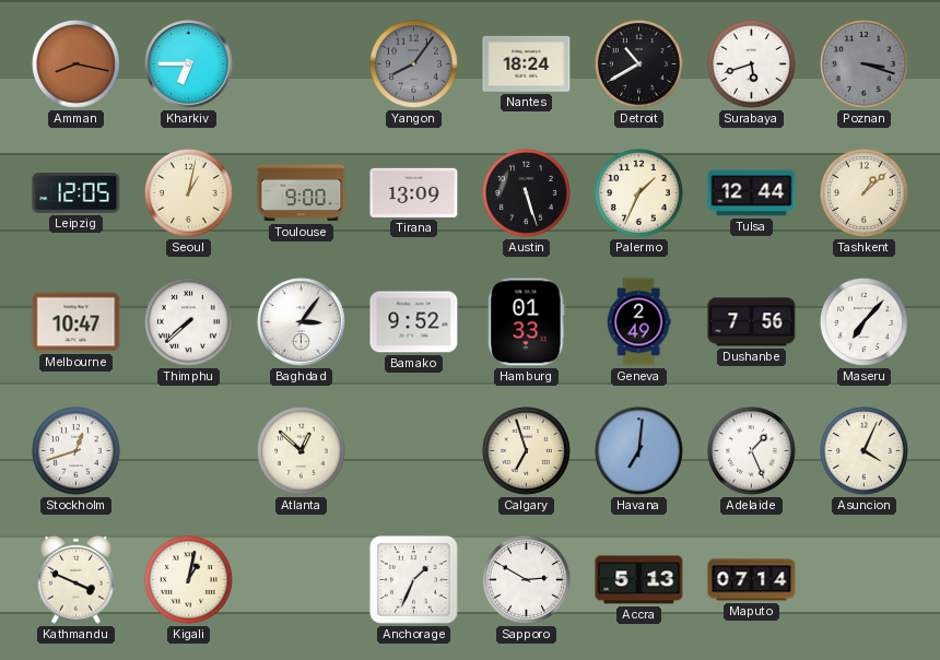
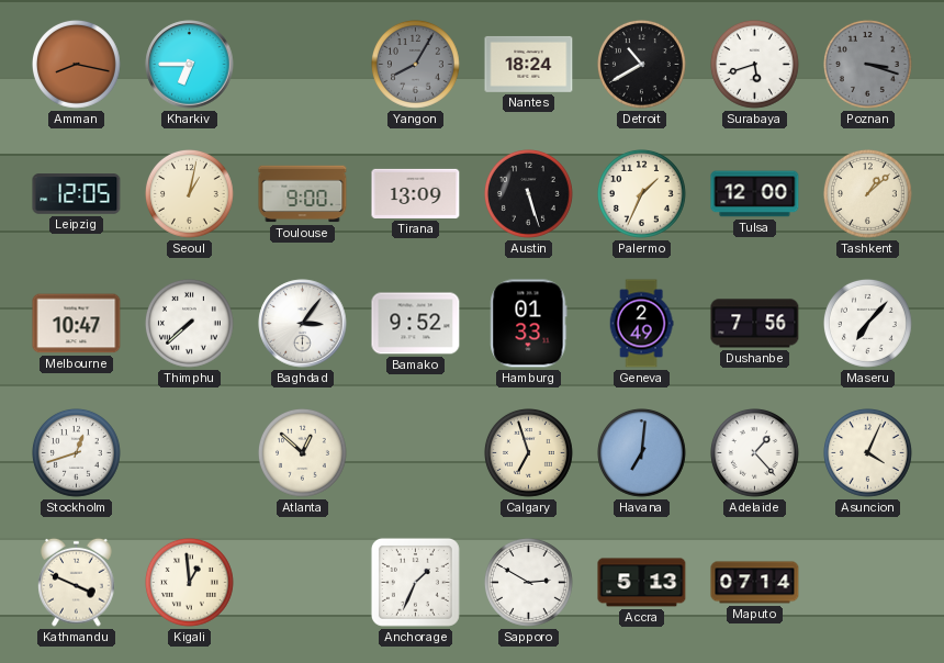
Yangon: 8:06 -> 8:05 (416, 65)
Tulsa: 12:44 -> 12:00 (755, 194)
Adelaide: 1:26 -> 1:23 (755, 453)
Kigali: 1:02 -> 12:59 (190, 583)
